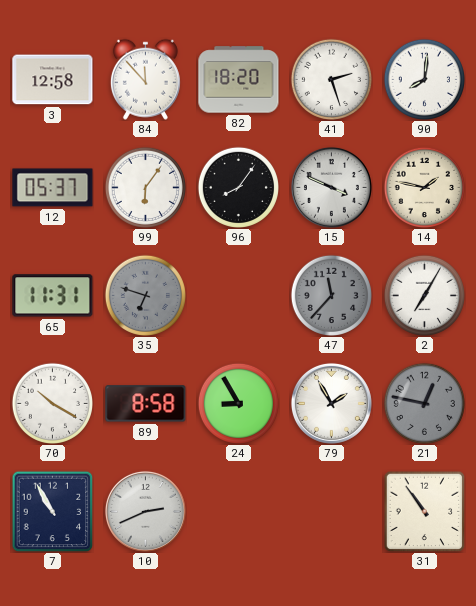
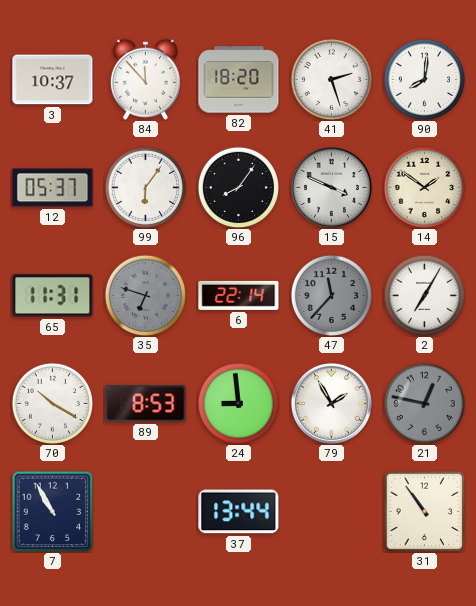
3: 12:58 -> 10:37 (53, 80)
14: 1:47 -> 1:51 (424, 187)
6: none -> 22:14 (239, 295)
89: 8:58 -> 8:53 (146, 404)
24: 8:55 -> 8:59 (238, 403)
10: 2:41 -> none (145, 511)
37: none -> 13:44 (239, 512)
